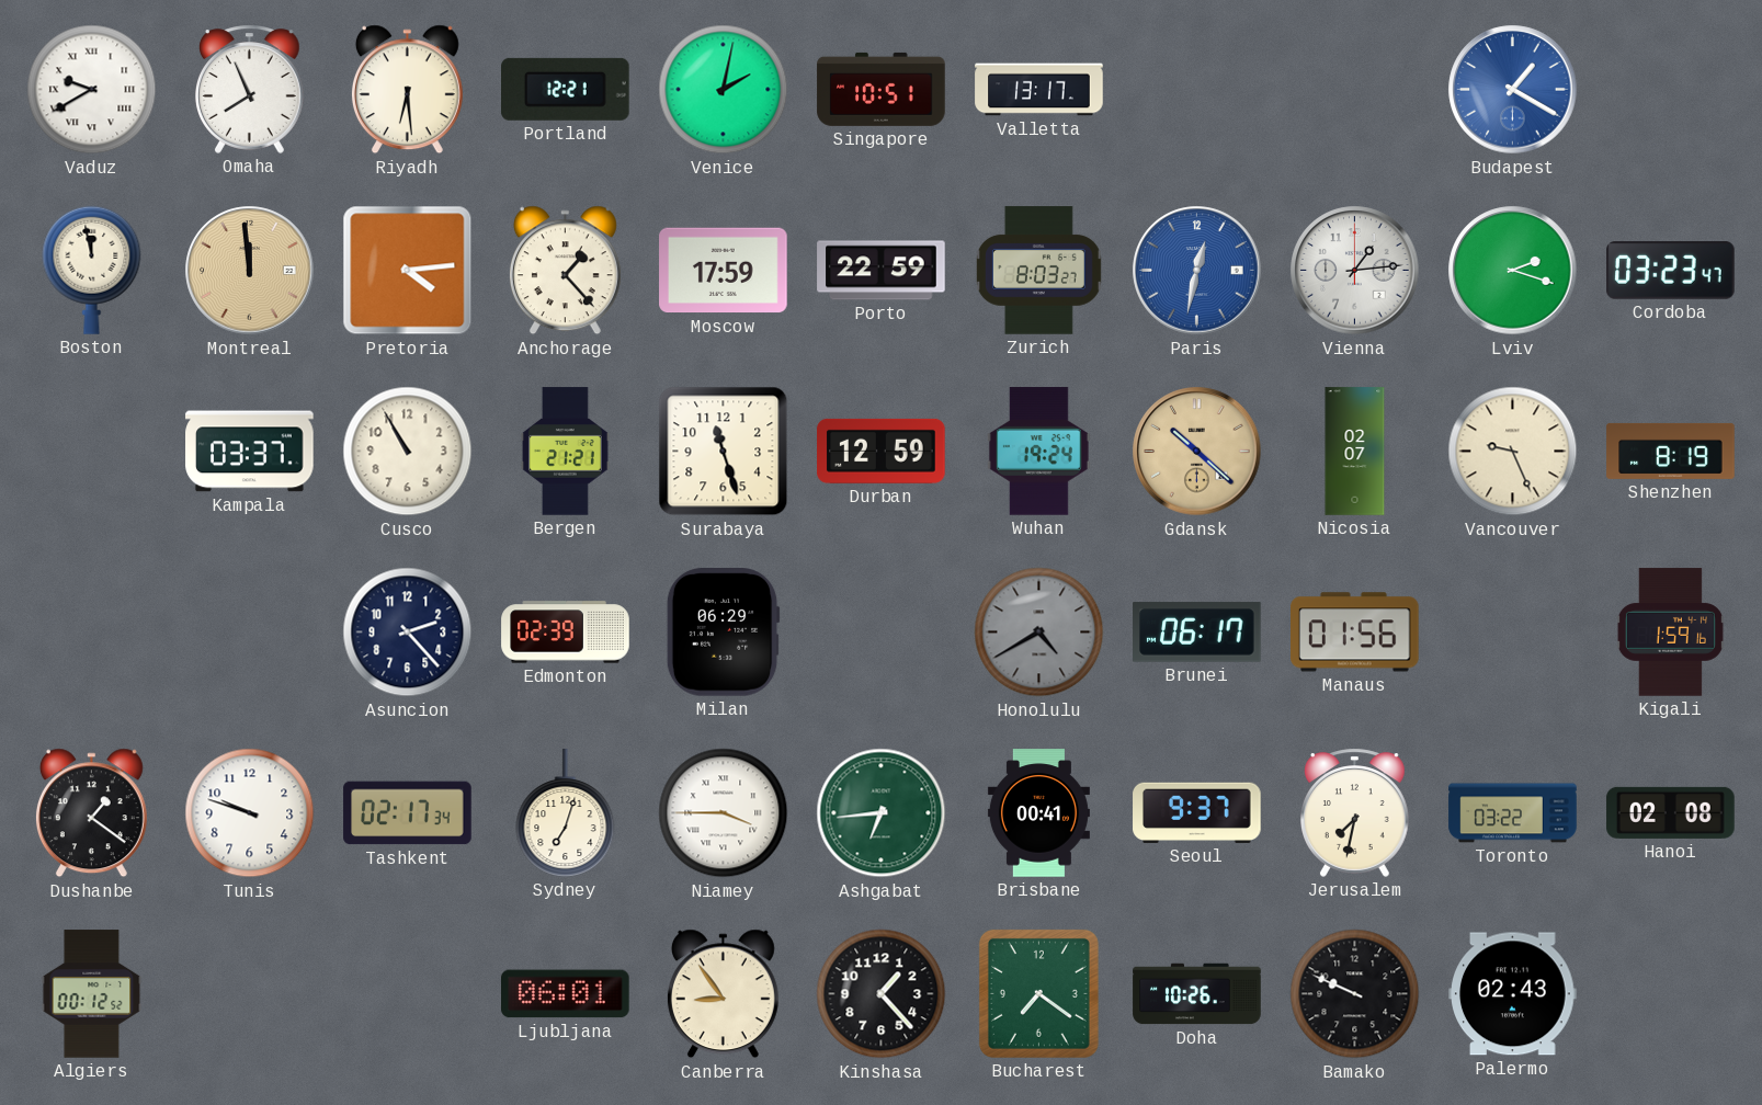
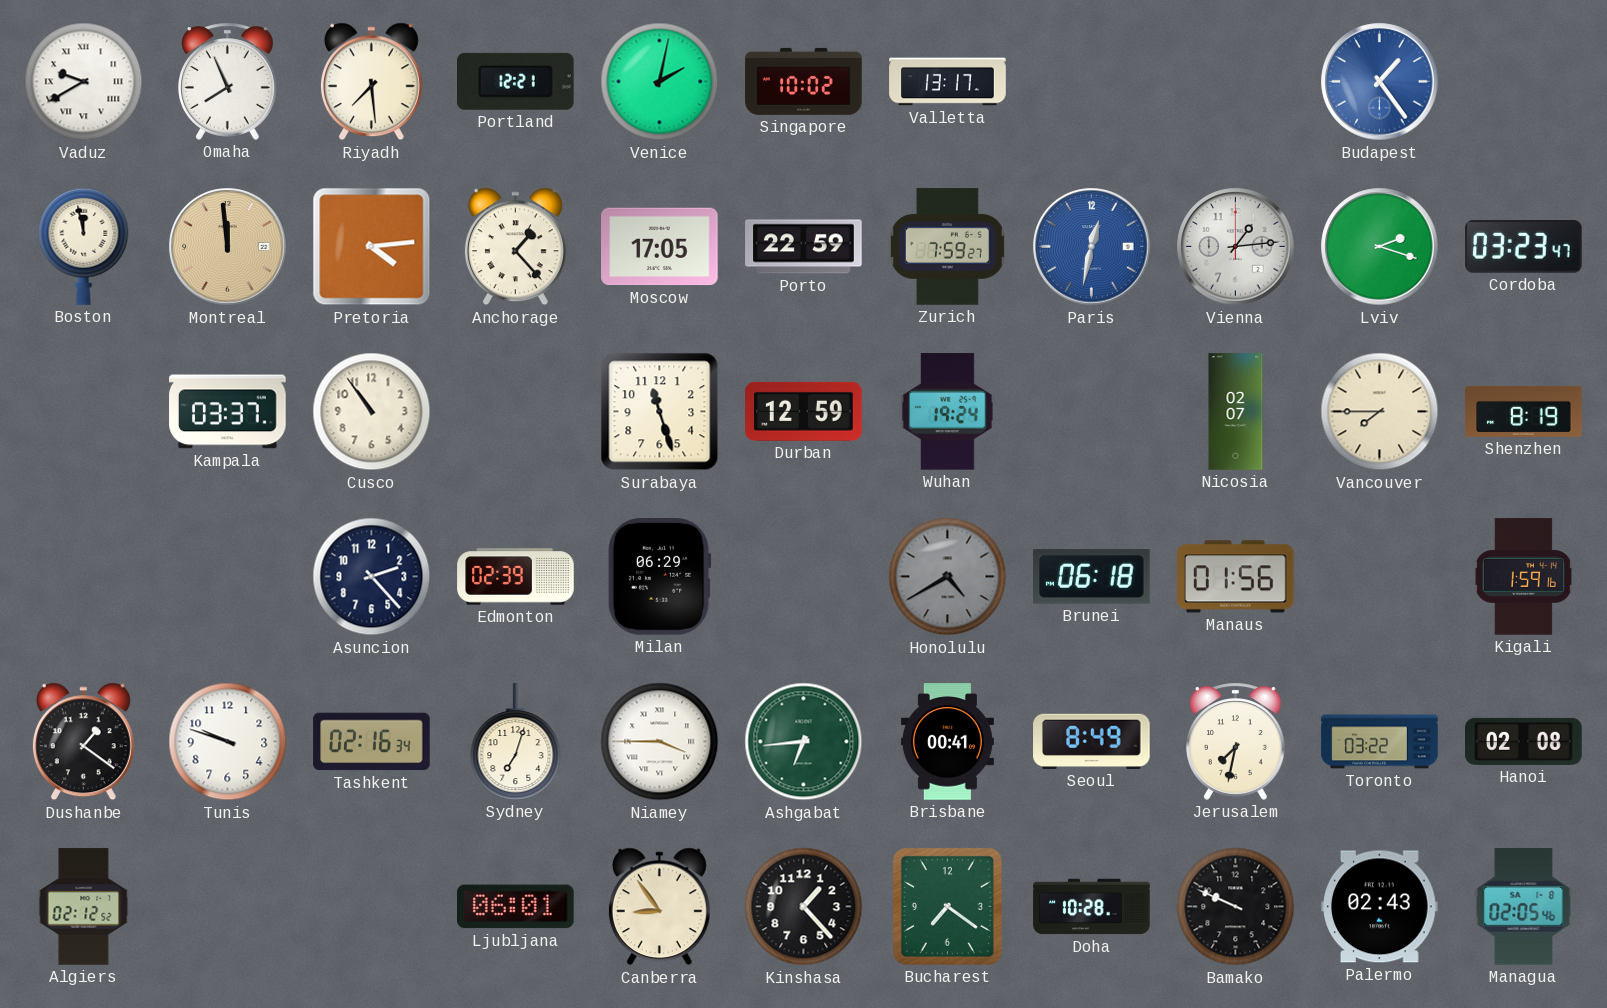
Riyadh: 6:29 -> 7:29 (371, 82)
Singapore: 10:51 -> 10:02 (804, 81)
Budapest: 1:20 -> 1:24 (1380, 82)
Moscow: 17:59 -> 17:05 (660, 247)
Zurich: 8:03 -> 7:59 (947, 247)
Cusco: 10:55 -> 10:54 (372, 412)
Bergen: 21:21 -> none (565, 452)
Gdansk: 10:22 -> none (1197, 452)
Vancouver: 9:26 -> 7:45 (1380, 412)
Brunei: 06:17 -> 06:18 (1092, 577)
Tashkent: 02:17 -> 02:16 (372, 742)
Seoul: 9:37 -> 8:49 (1092, 741)
Algiers: 00:12 -> 02:12 (84, 907)
Doha: 10:26 -> 10:28 (1092, 907)
Managua: none -> 02:05 (1524, 907)
